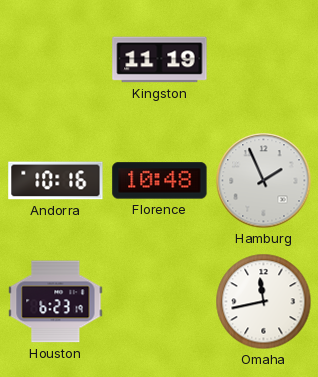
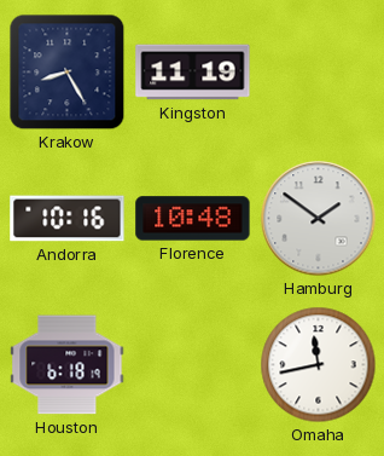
Krakow: none -> 8:25 (68, 73)
Hamburg: 1:56 -> 1:51 (319, 219)
Houston: 6:23 -> 6:18 (68, 365)
